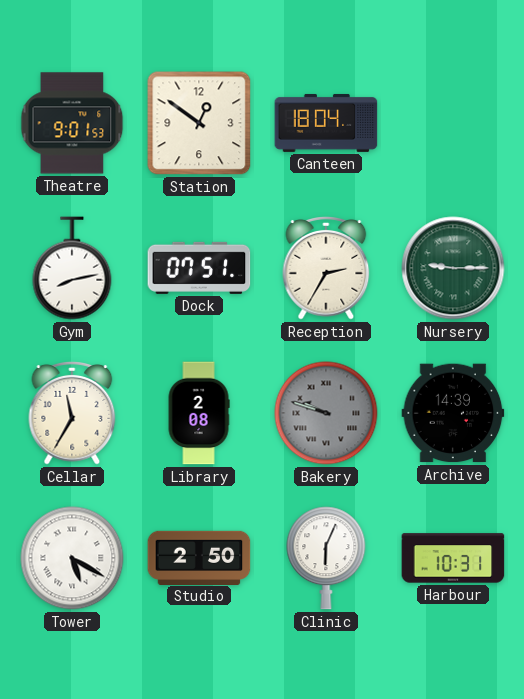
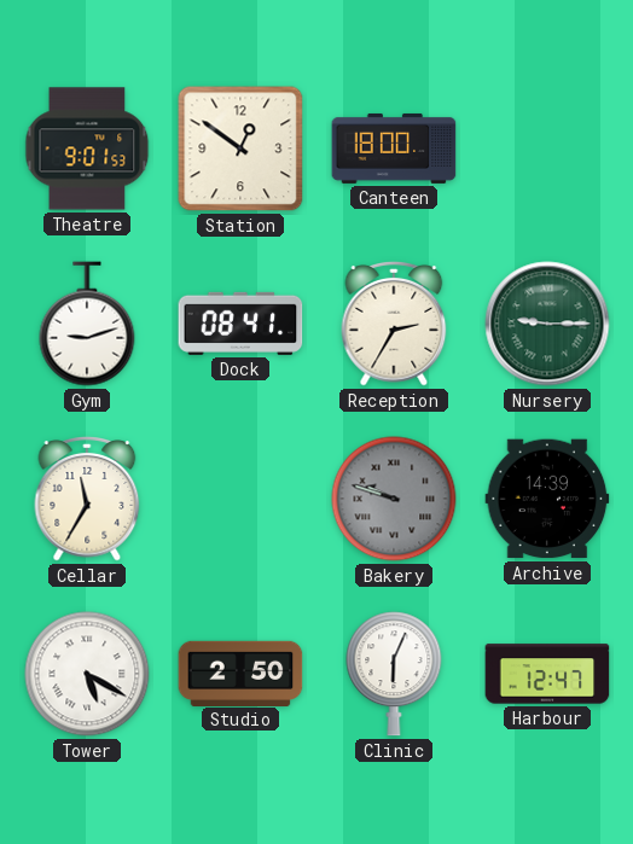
Canteen: 18:04 -> 18:00 (394, 149)
Gym: 8:13 -> 9:12 (87, 324)
Dock: 07:51 -> 08:41 (240, 324)
Library: 2:08 -> none (199, 413)
Harbour: 10:31 -> 12:47 (547, 674)
